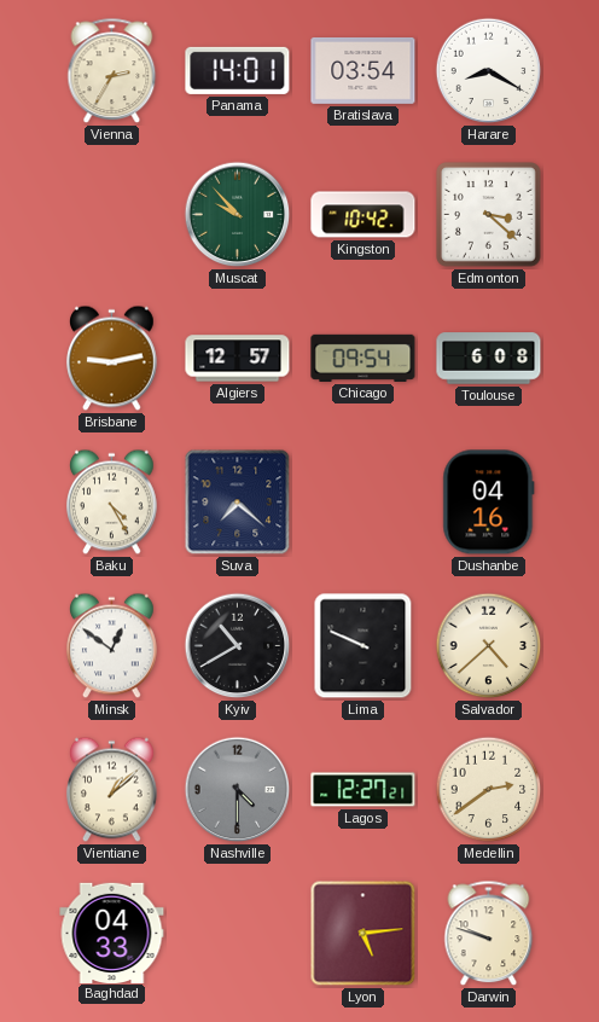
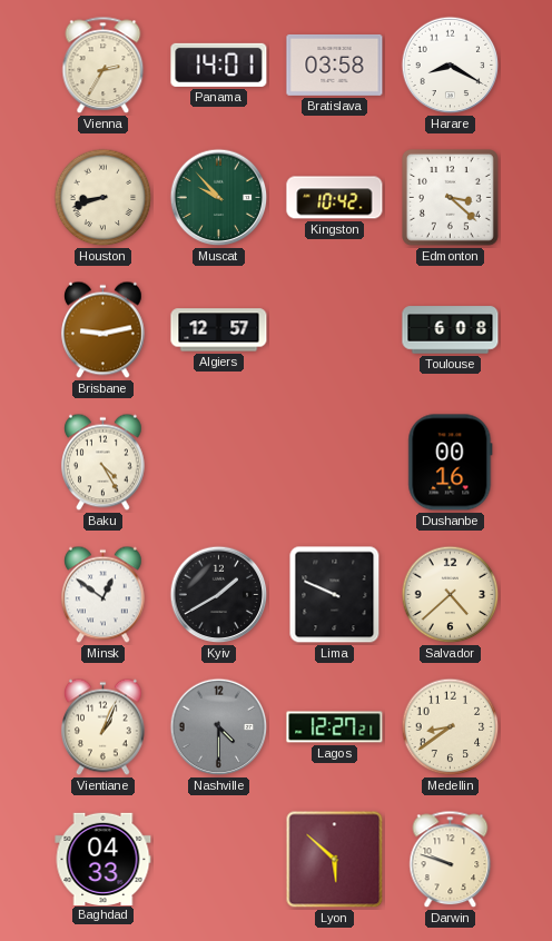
Bratislava: 03:54 -> 03:58 (335, 65)
Houston: none -> 8:42 (103, 198)
Chicago: 09:54 -> none (364, 358)
Suva: 7:22 -> none (238, 503)
Dushanbe: 04:16 -> 00:16 (451, 463)
Kyiv: 10:40 -> 1:40 (219, 595)
Vientiane: 1:08 -> 1:04 (103, 727)
Medellin: 2:39 -> 8:39 (451, 727)
Lyon: 5:14 -> 5:52 (335, 860)
